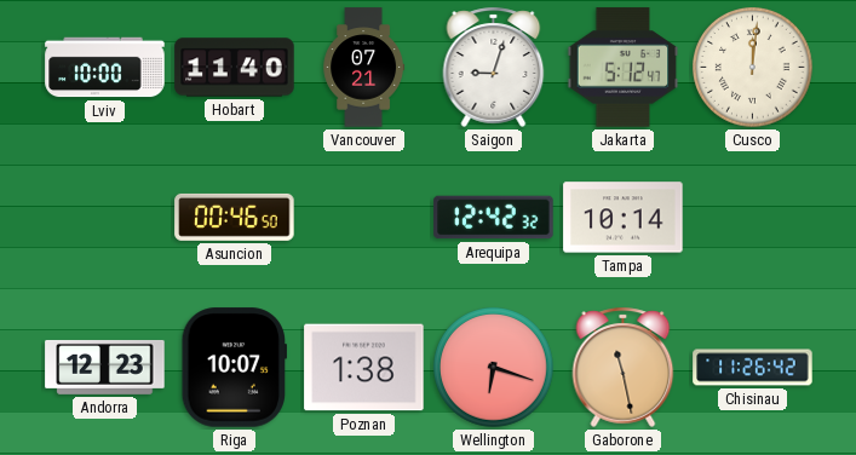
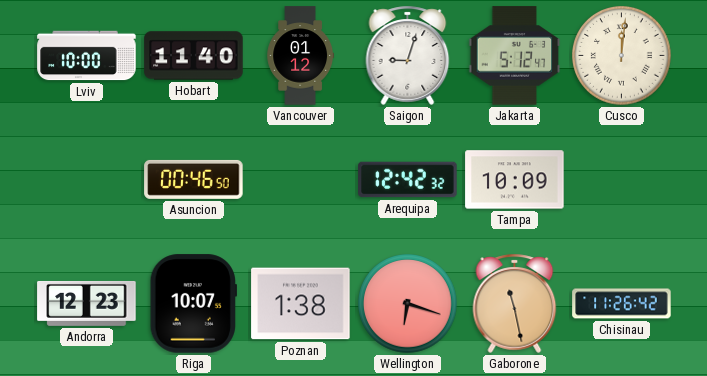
Vancouver: 07:21 -> 01:12 (300, 56)
Tampa: 10:14 -> 10:09 (515, 180)
